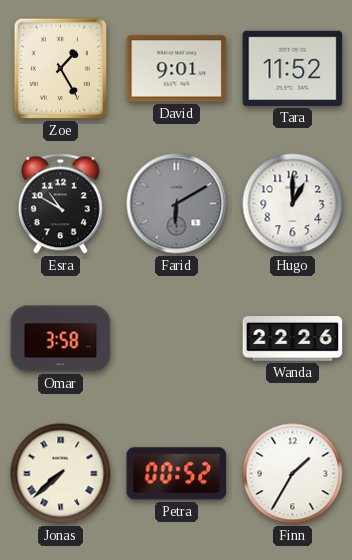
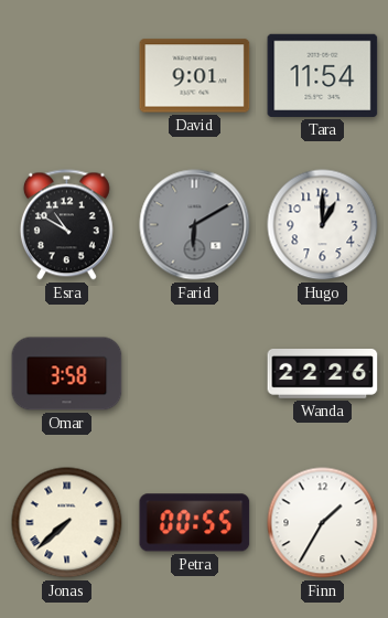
Zoe: 1:25 -> none (60, 68)
Tara: 11:52 -> 11:54 (323, 75)
Petra: 00:52 -> 00:55 (195, 523)
